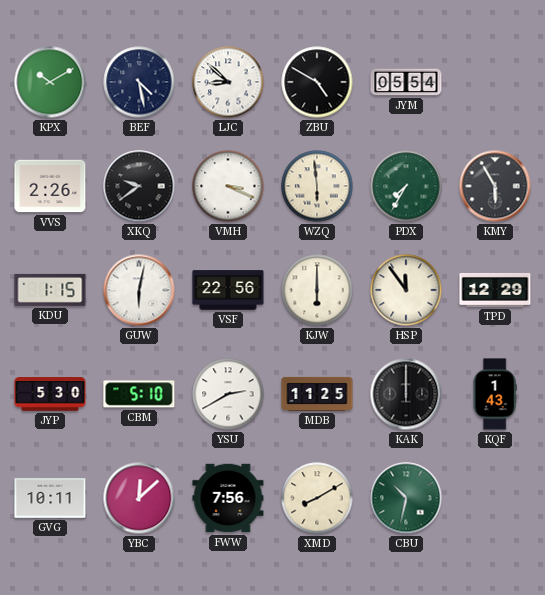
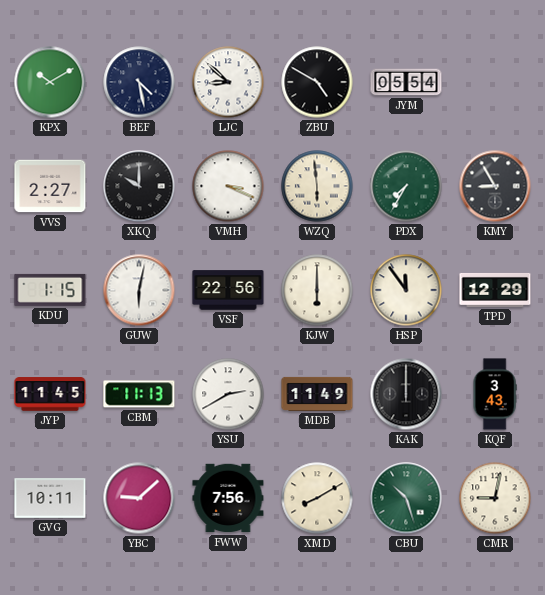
VVS: 2:26 -> 2:27 (50, 186)
XKQ: 9:39 -> 10:00 (139, 186)
KMY: 5:55 -> 8:55 (495, 186)
JYP: 5:30 -> 11:45 (50, 394)
CBM: 5:10 -> 11:13 (139, 394)
MDB: 11:25 -> 11:49 (317, 394)
KQF: 1:43 -> 3:43 (495, 394)
YBC: 12:08 -> 9:08 (139, 498)
CBU: 10:32 -> 10:27 (406, 498)
CMR: none -> 9:02 (495, 498)
